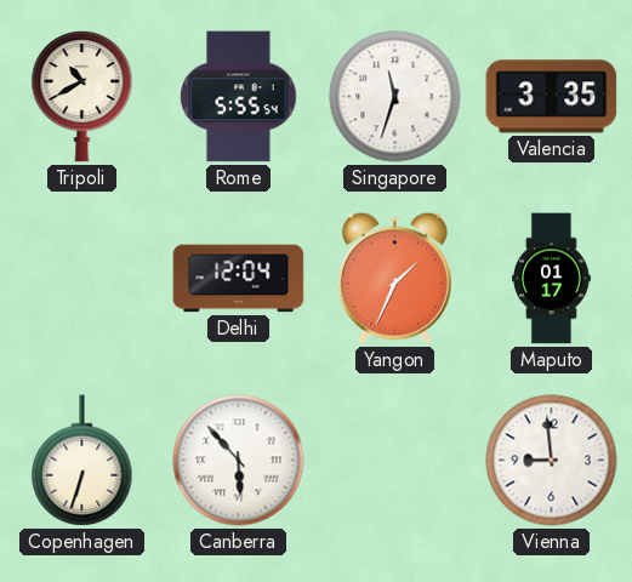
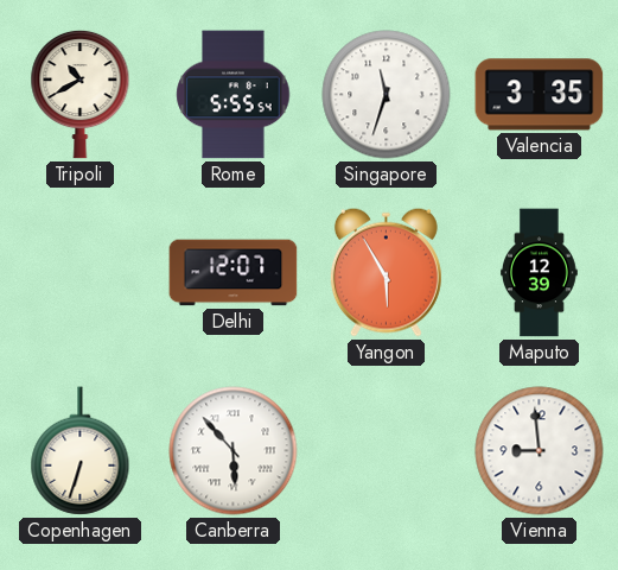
Delhi: 12:04 -> 12:07 (234, 273)
Yangon: 1:34 -> 5:55 (386, 272)
Maputo: 01:17 -> 12:39 (540, 273)
